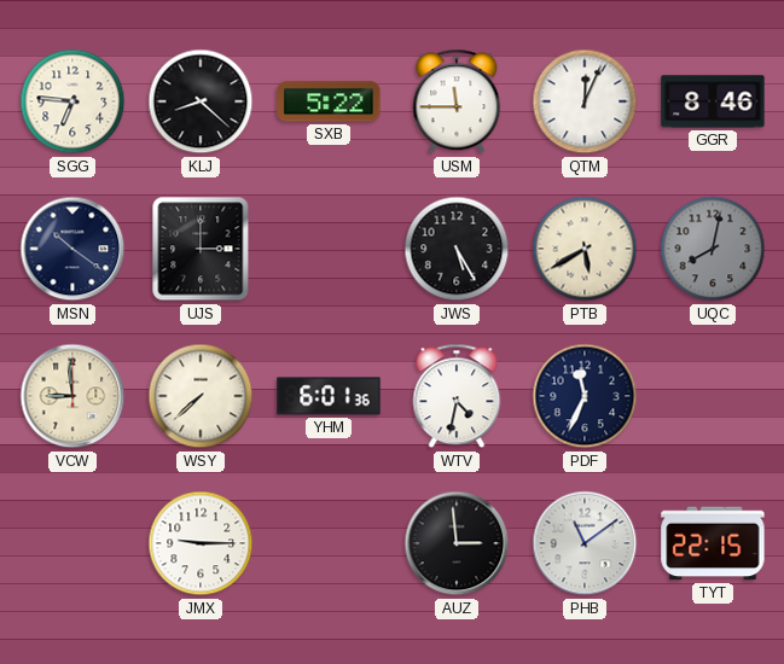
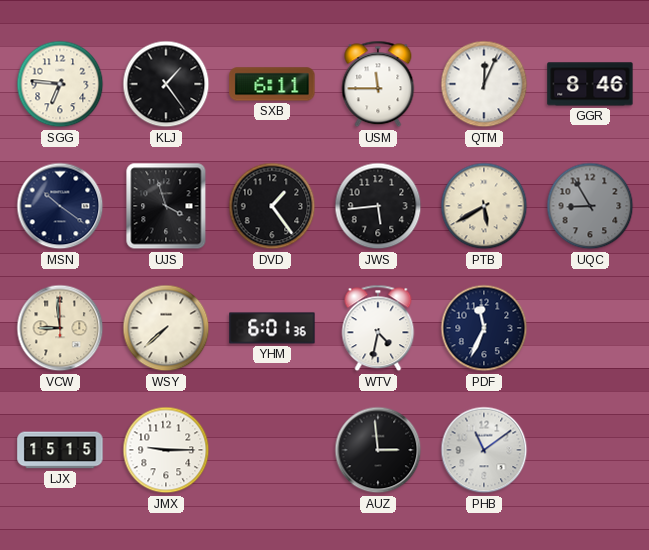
KLJ: 8:22 -> 1:24 (166, 84)
SXB: 5:22 -> 6:11 (272, 84)
UJS: 3:00 -> 3:57 (166, 206)
DVD: none -> 1:24 (272, 206)
JWS: 5:25 -> 5:44 (378, 206)
UQC: 8:02 -> 8:55 (590, 206)
LJX: none -> 15:15 (60, 450)
TYT: 22:15 -> none (713, 543)
